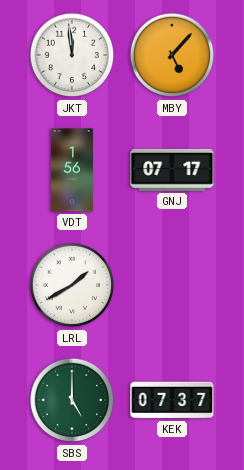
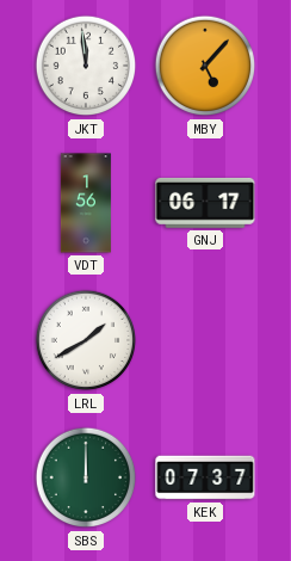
GNJ: 07:17 -> 06:17 (205, 203)
SBS: 5:00 -> 12:00 (86, 477)
